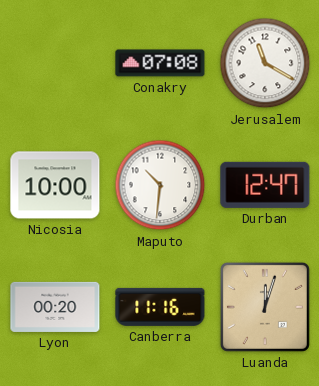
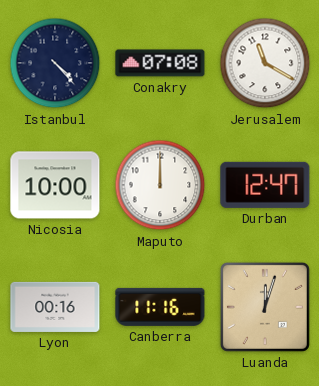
Istanbul: none -> 4:23 (55, 63)
Maputo: 10:31 -> 12:00 (160, 185)
Lyon: 00:20 -> 00:16 (55, 307)
